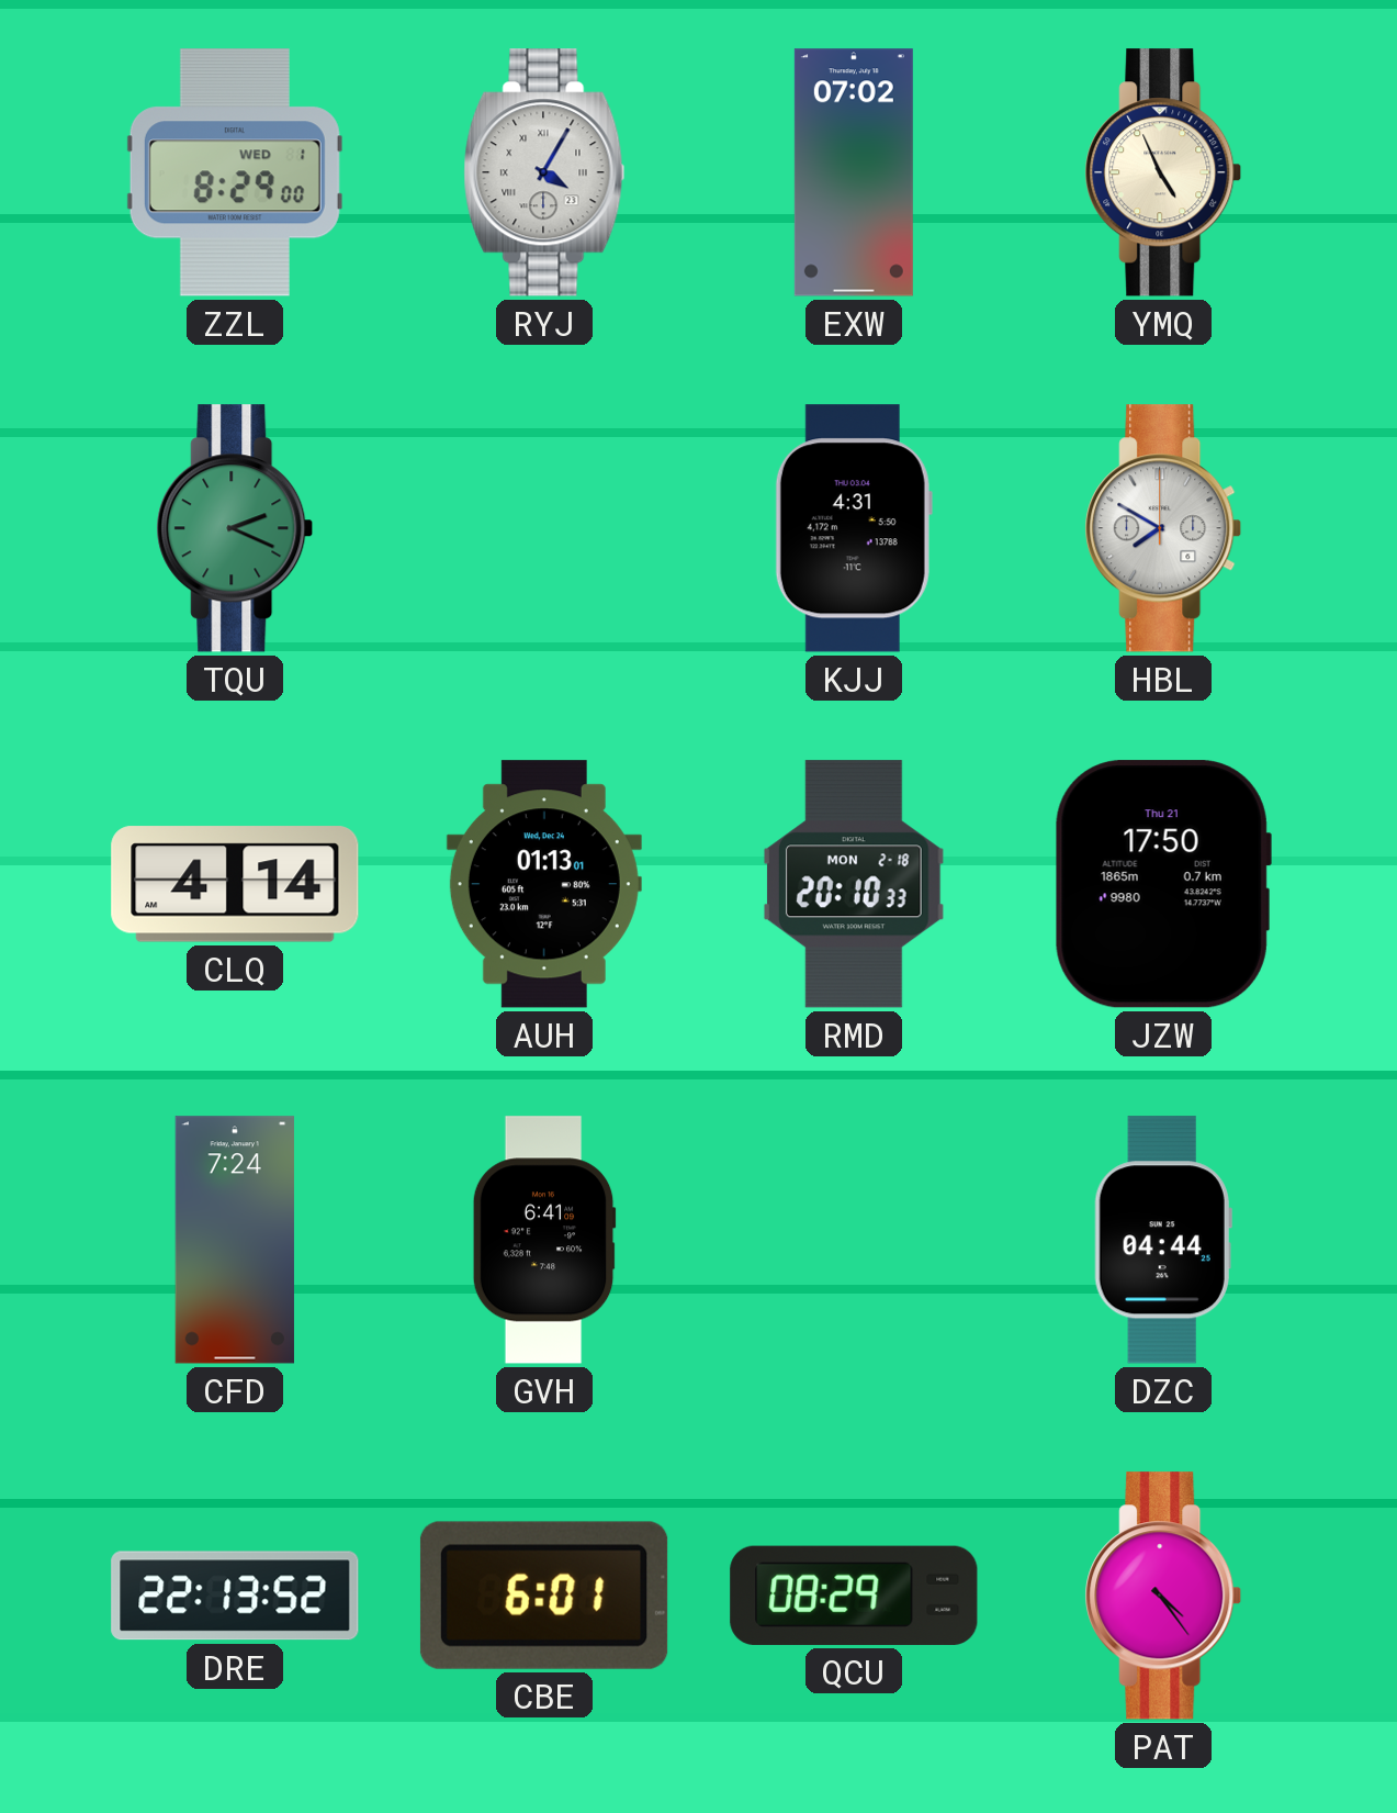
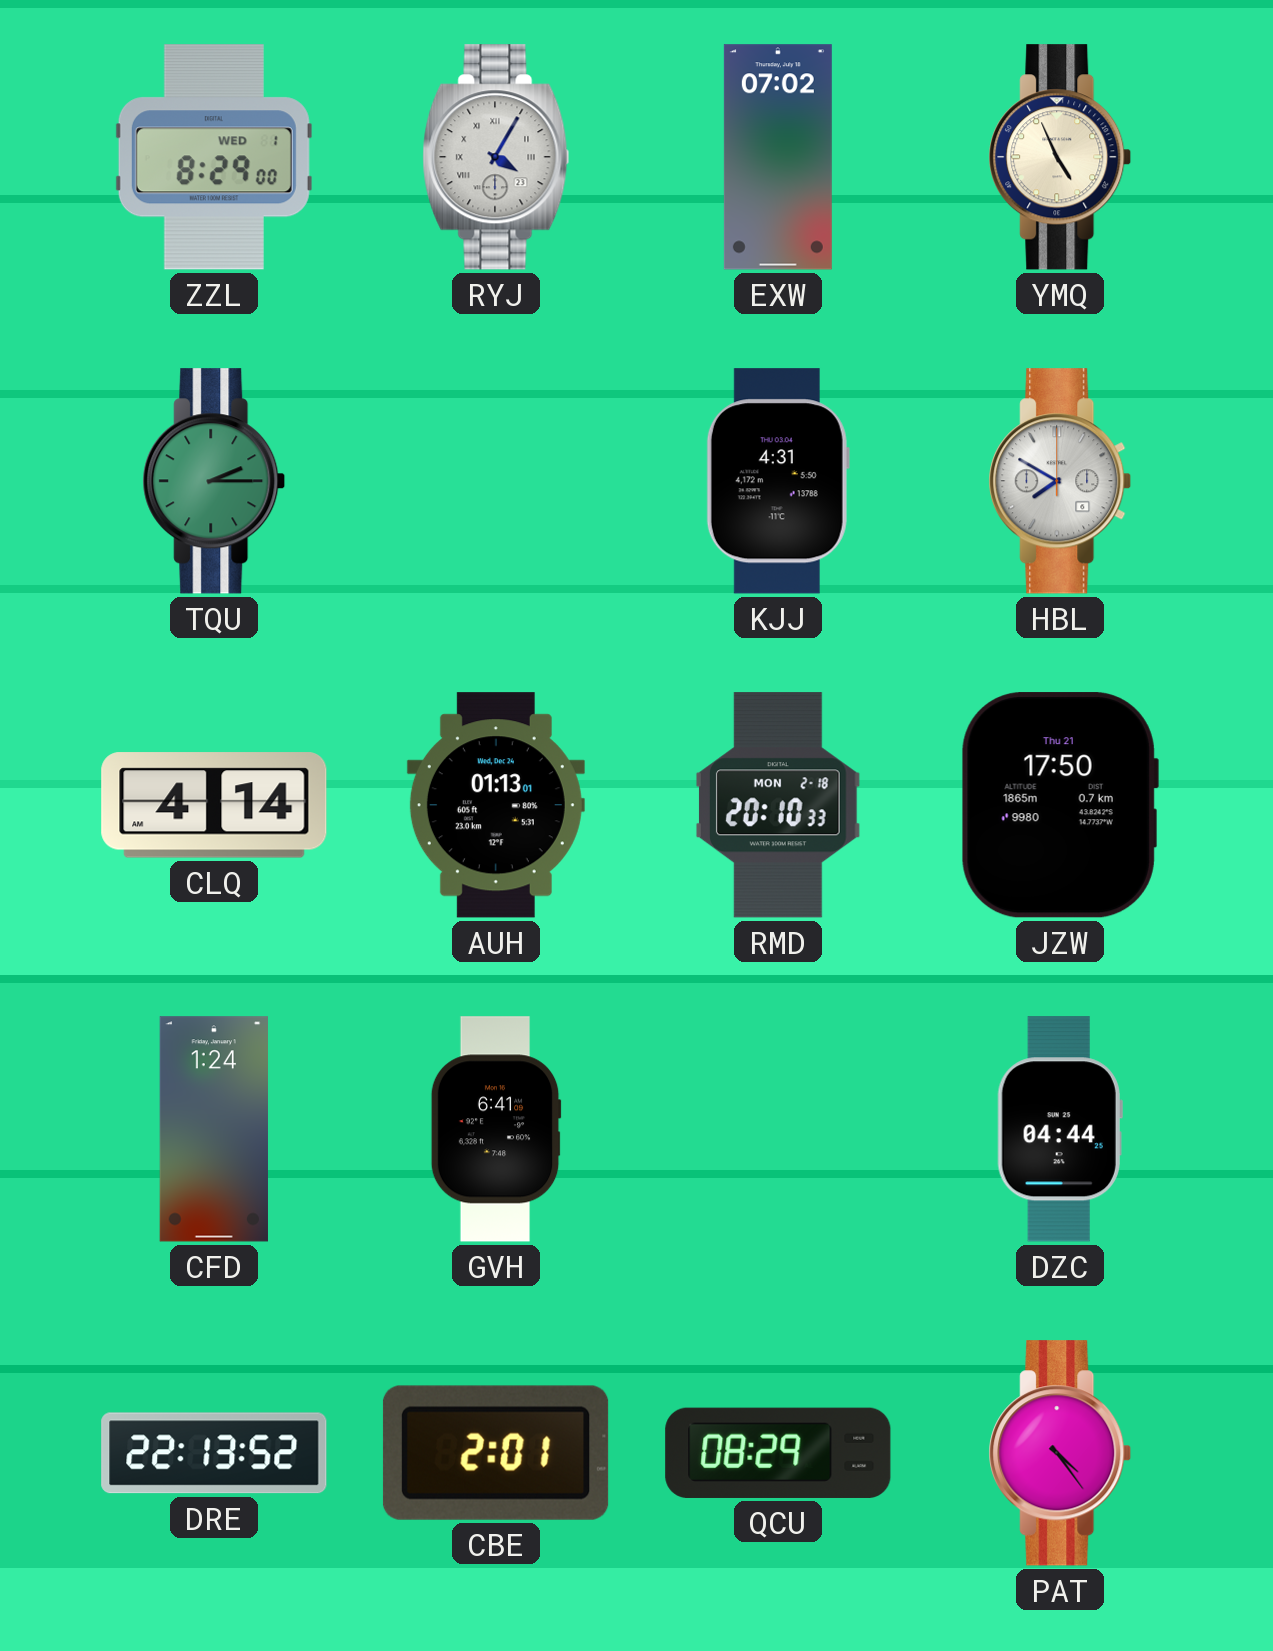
TQU: 2:19 -> 2:15 (214, 481)
CFD: 7:24 -> 1:24 (214, 1129)
CBE: 6:01 -> 2:01 (496, 1453)
